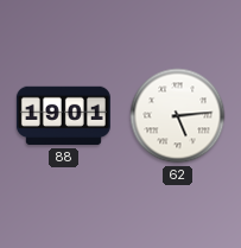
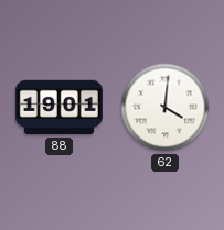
62: 5:14 -> 4:01 (166, 108)
